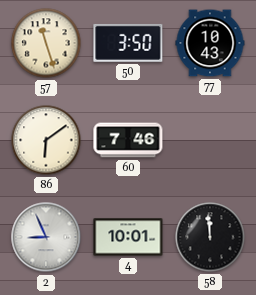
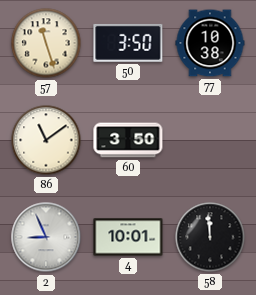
77: 10:43 -> 10:38 (210, 43)
86: 6:09 -> 11:09 (46, 140)
60: 7:46 -> 3:50 (128, 140)
